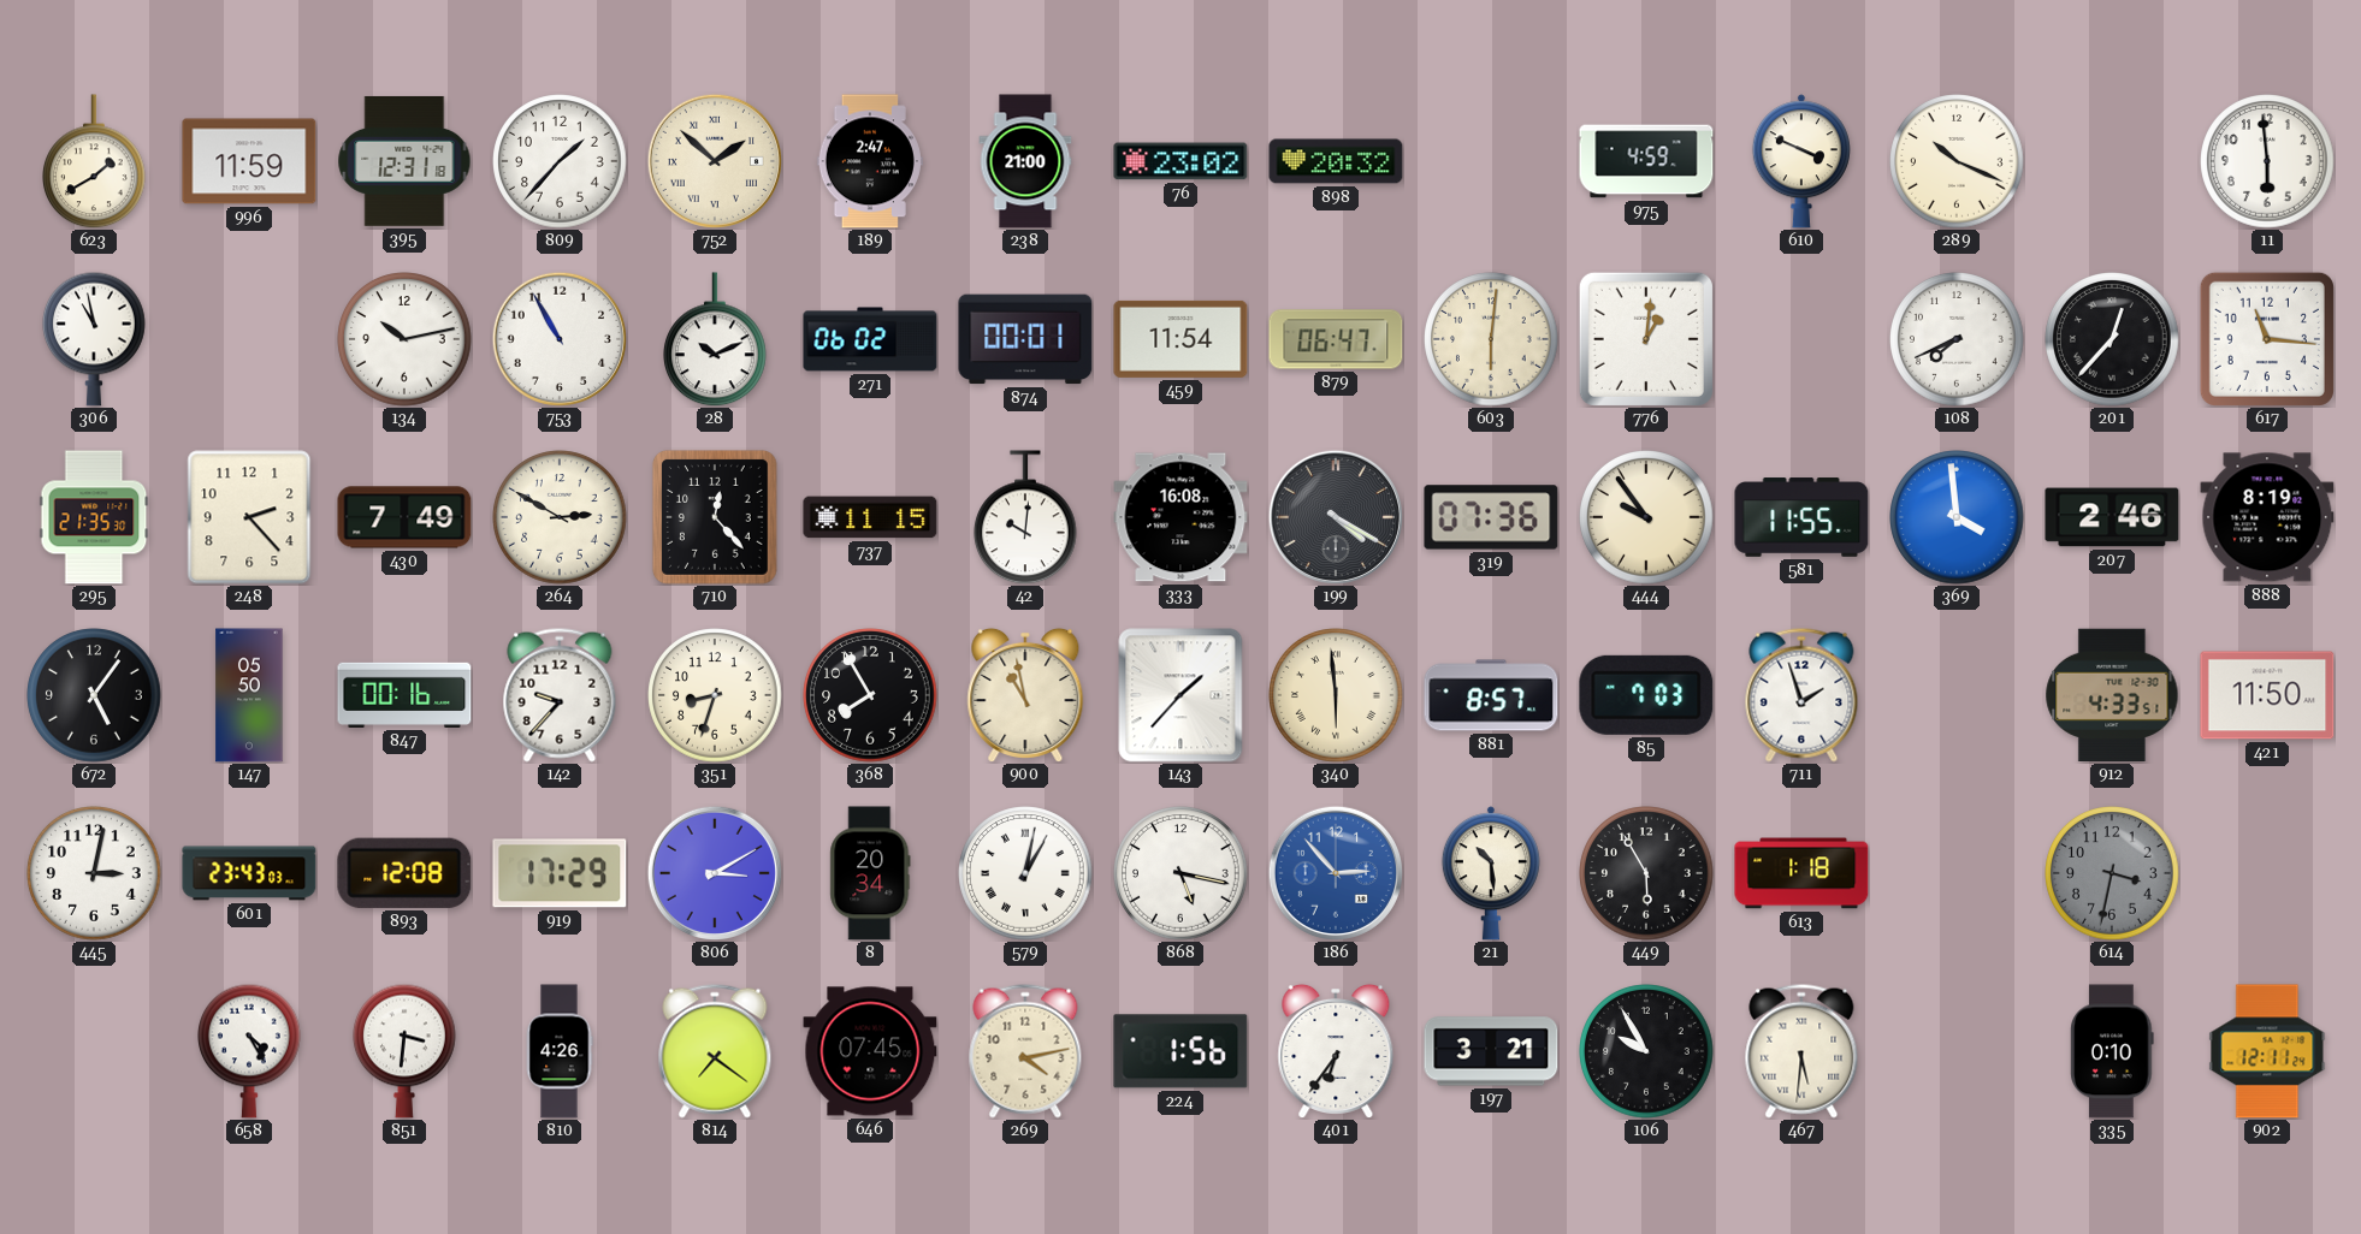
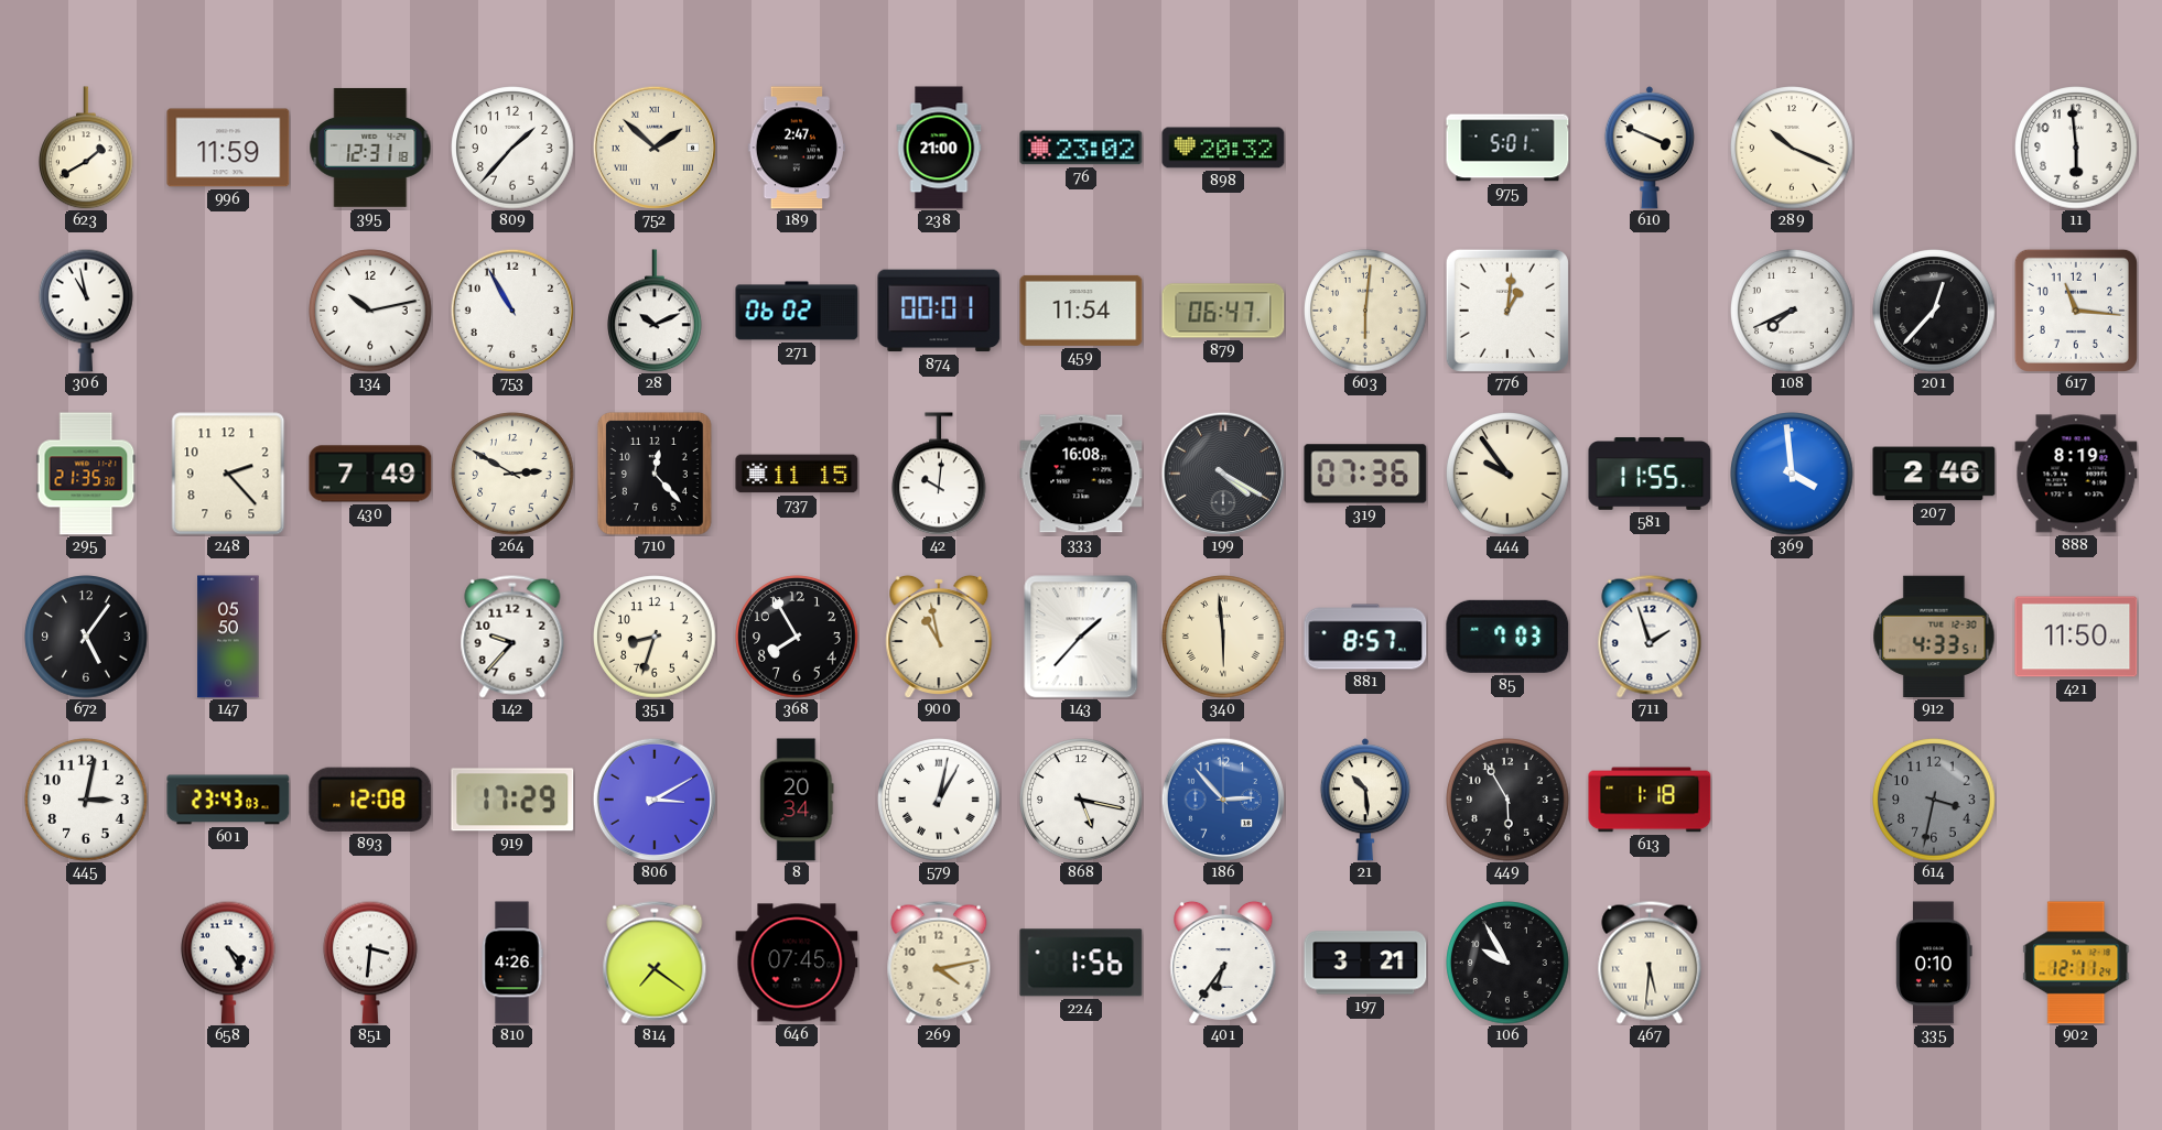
975: 4:59 -> 5:01 (1507, 148)
847: 00:16 -> none (404, 695)
